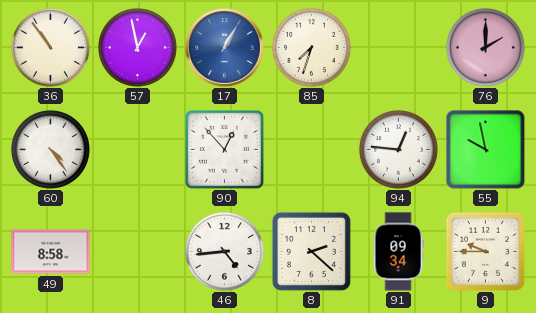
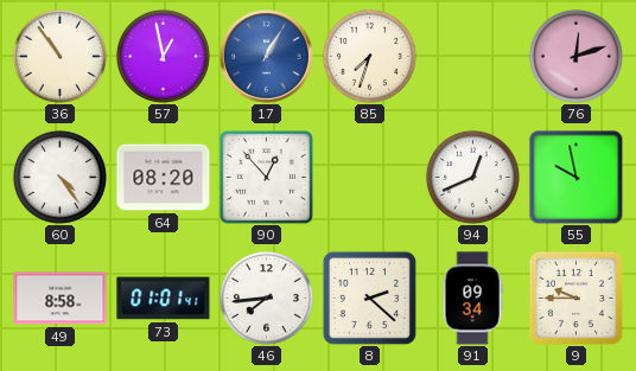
76: 2:00 -> 12:12 (575, 56)
64: none -> 08:20 (164, 178)
94: 12:46 -> 12:41 (472, 177)
73: none -> 01:01 (164, 299)
46: 4:44 -> 7:44 (266, 298)
